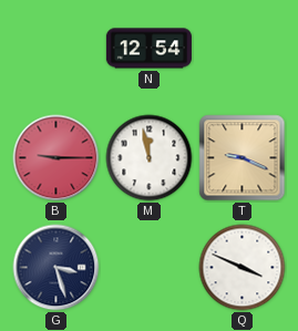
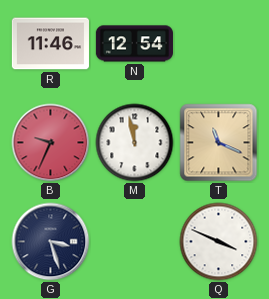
R: none -> 11:46 (50, 44)
B: 9:15 -> 9:34 (51, 143)
T: 9:19 -> 11:19 (219, 143)
